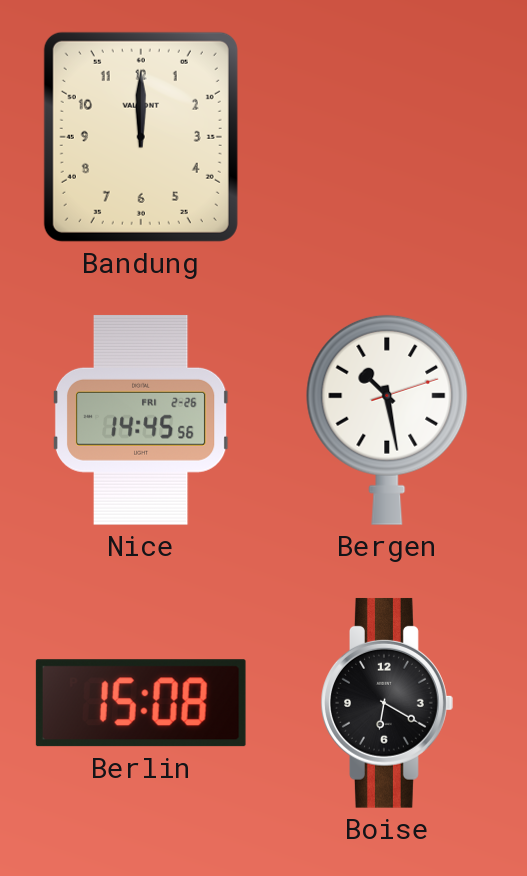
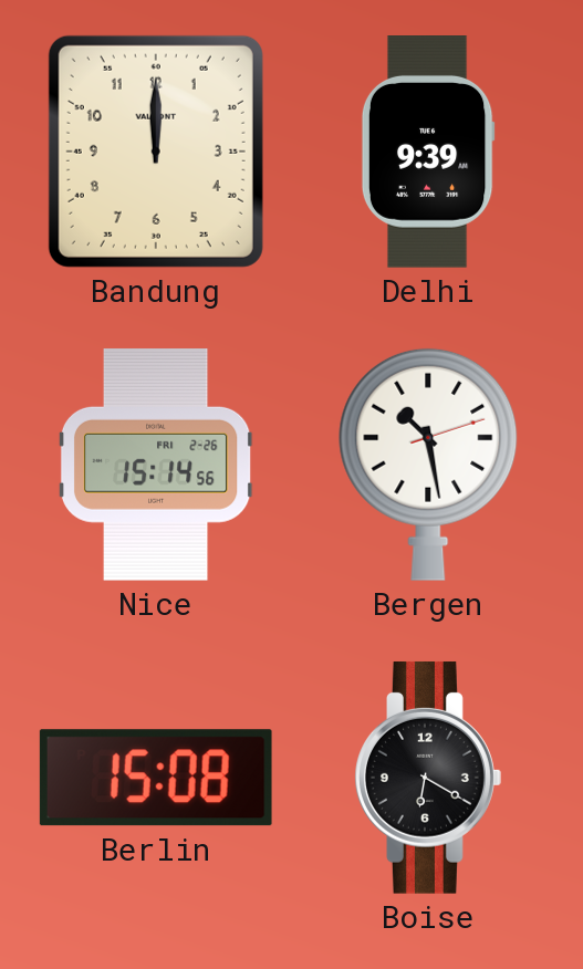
Delhi: none -> 9:39 (428, 153)
Nice: 14:45 -> 15:14 (156, 465)
